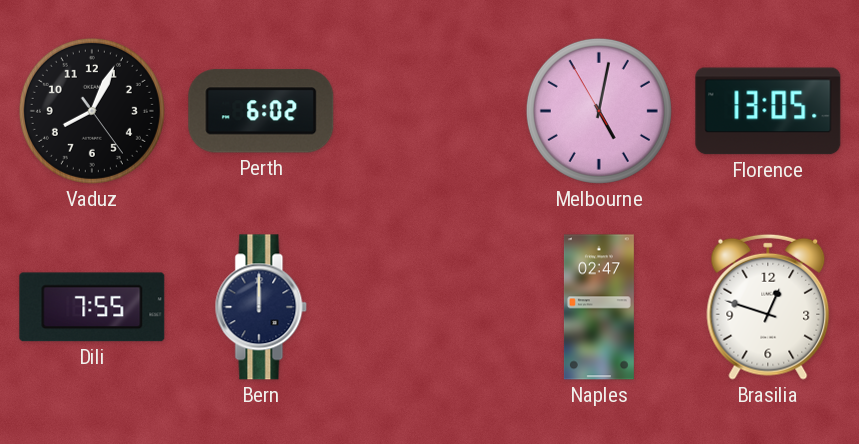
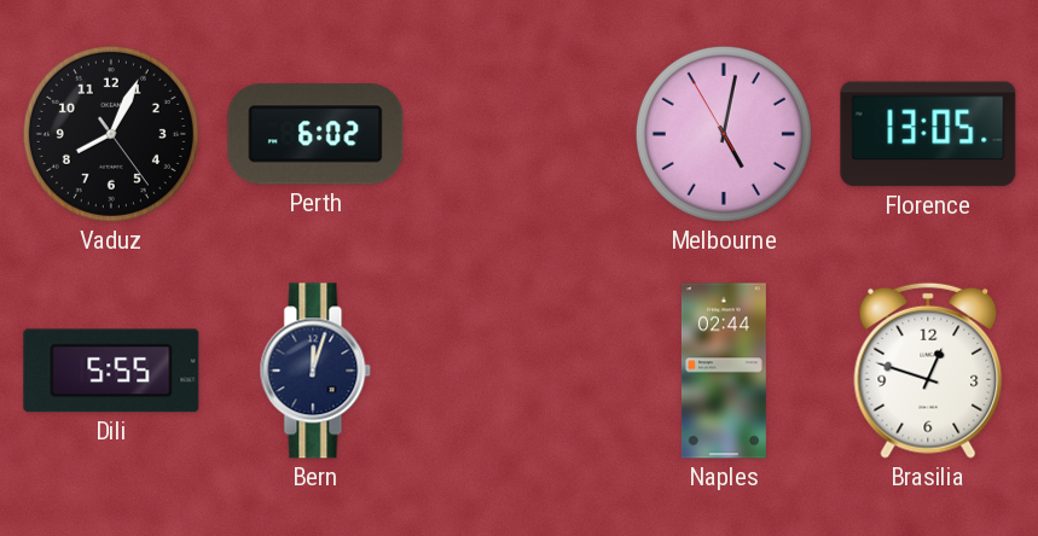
Dili: 7:55 -> 5:55 (111, 371)
Bern: 12:00 -> 12:03 (315, 371)
Naples: 02:47 -> 02:44 (724, 371)
